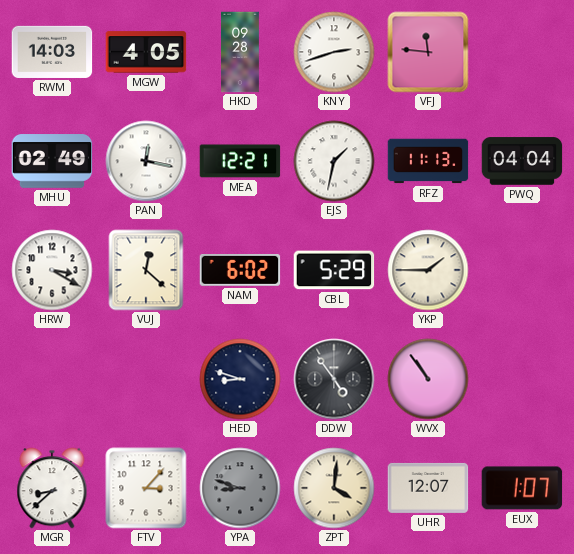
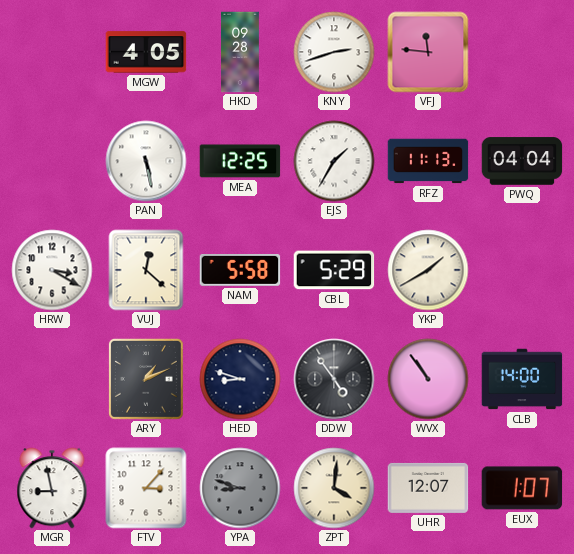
RWM: 14:03 -> none (52, 52)
MHU: 02:49 -> none (52, 161)
PAN: 12:17 -> 5:28 (146, 161)
MEA: 12:21 -> 12:25 (240, 161)
EJS: 1:32 -> 1:35 (334, 161)
NAM: 6:02 -> 5:58 (240, 271)
YKP: 1:45 -> 1:40 (428, 270)
ARY: none -> 1:11 (146, 379)
CLB: none -> 14:00 (522, 379)
MGR: 8:38 -> 8:58 (52, 488)
